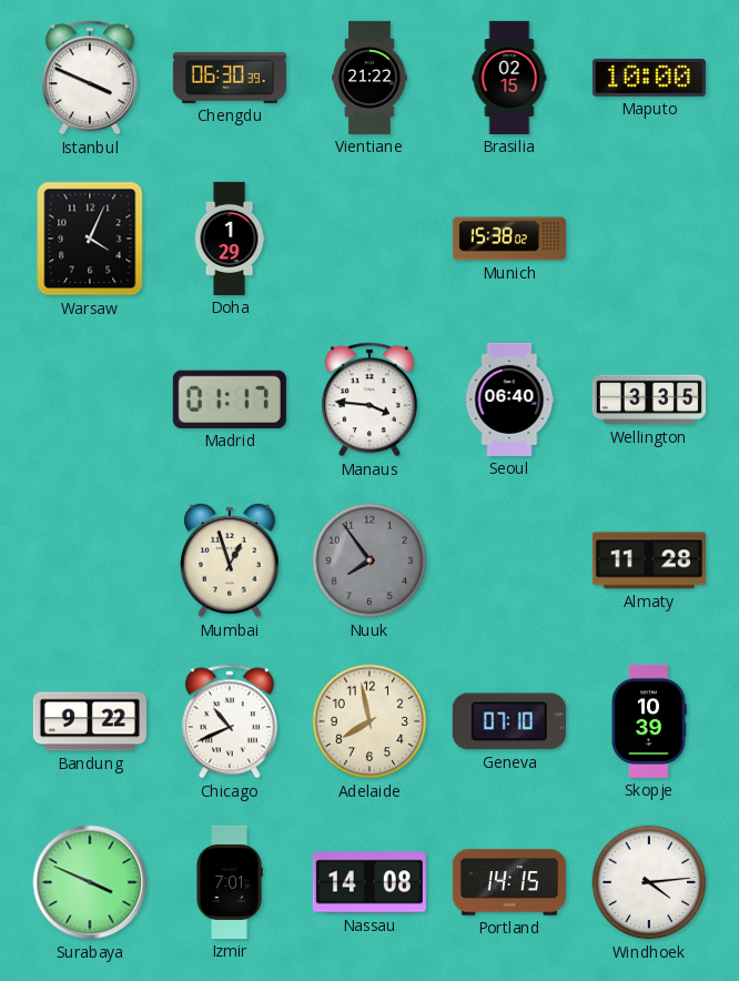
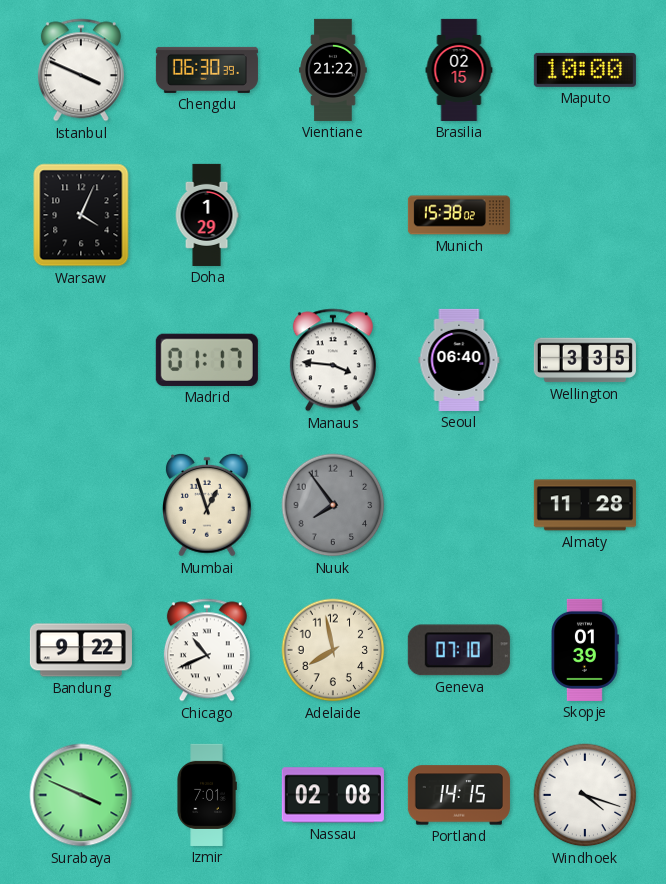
Skopje: 10:39 -> 01:39 (585, 650)
Nassau: 14:08 -> 02:08 (333, 795)
Windhoek: 4:14 -> 4:18 (585, 795)
